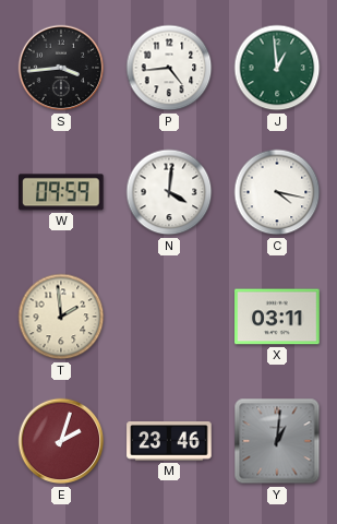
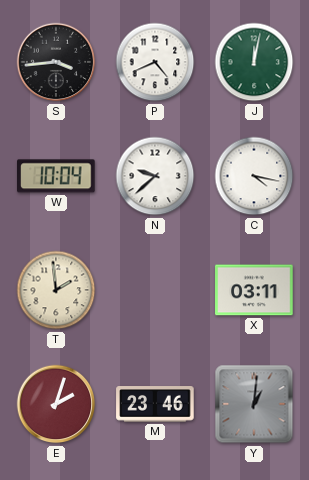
P: 4:44 -> 4:41 (155, 62)
J: 12:59 -> 12:02 (254, 62)
W: 09:59 -> 10:04 (57, 176)
N: 4:01 -> 9:38 (155, 176)
